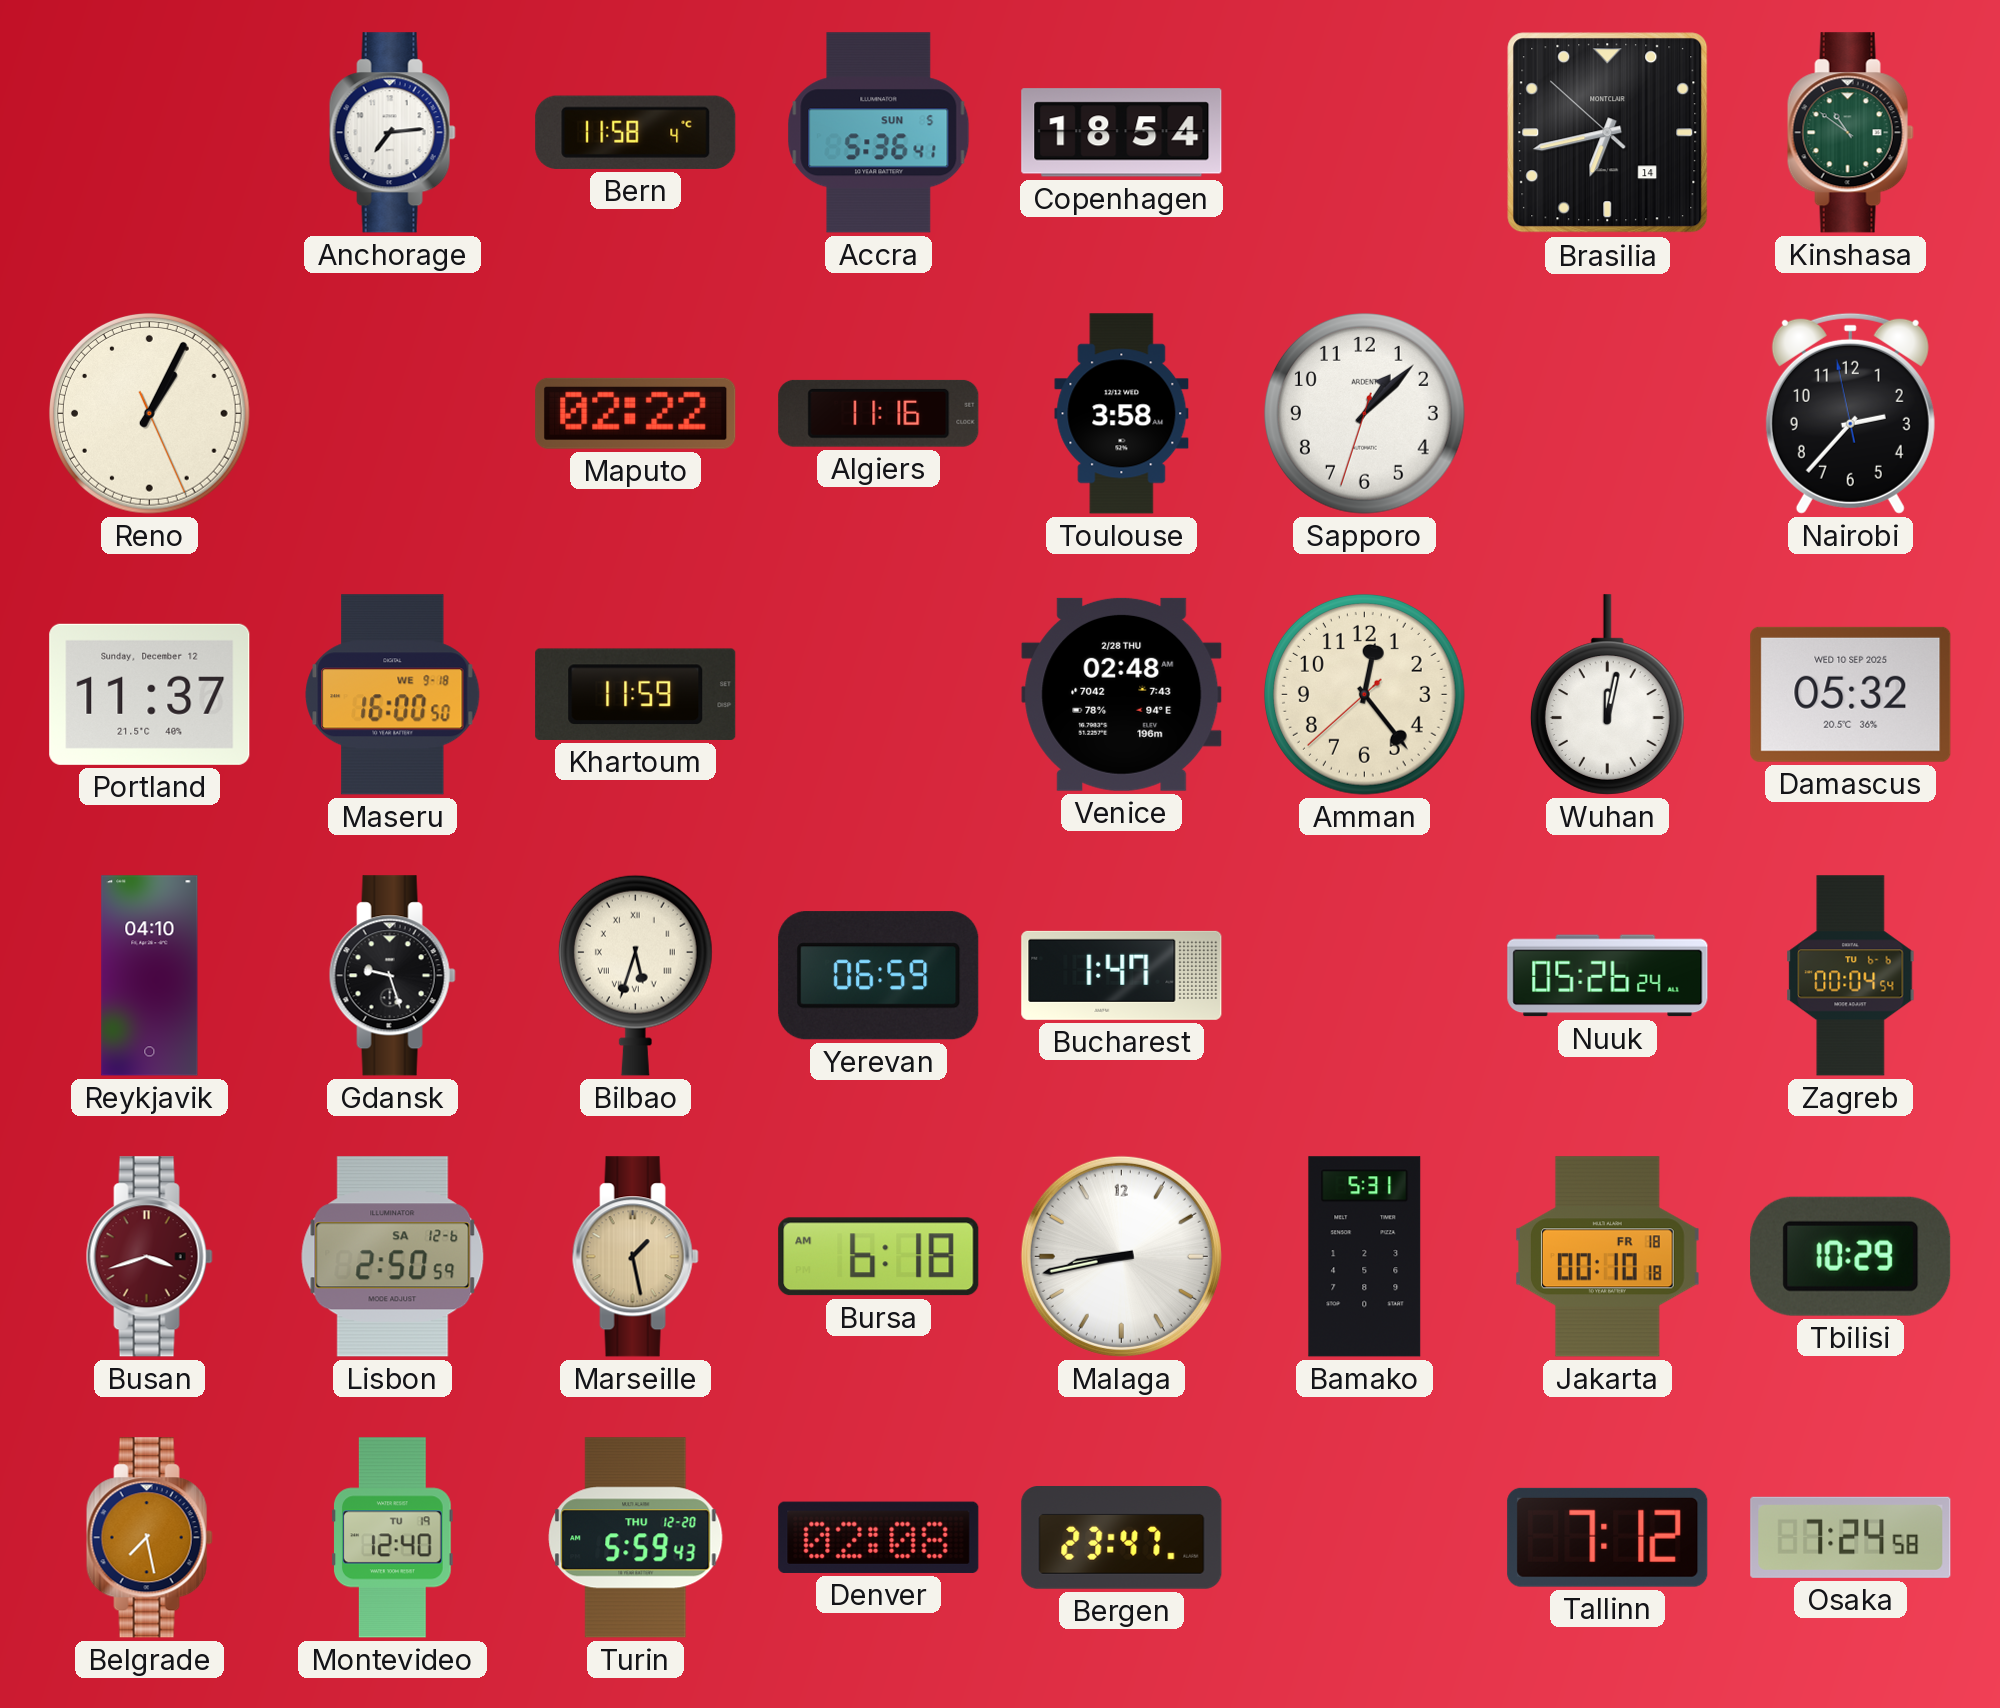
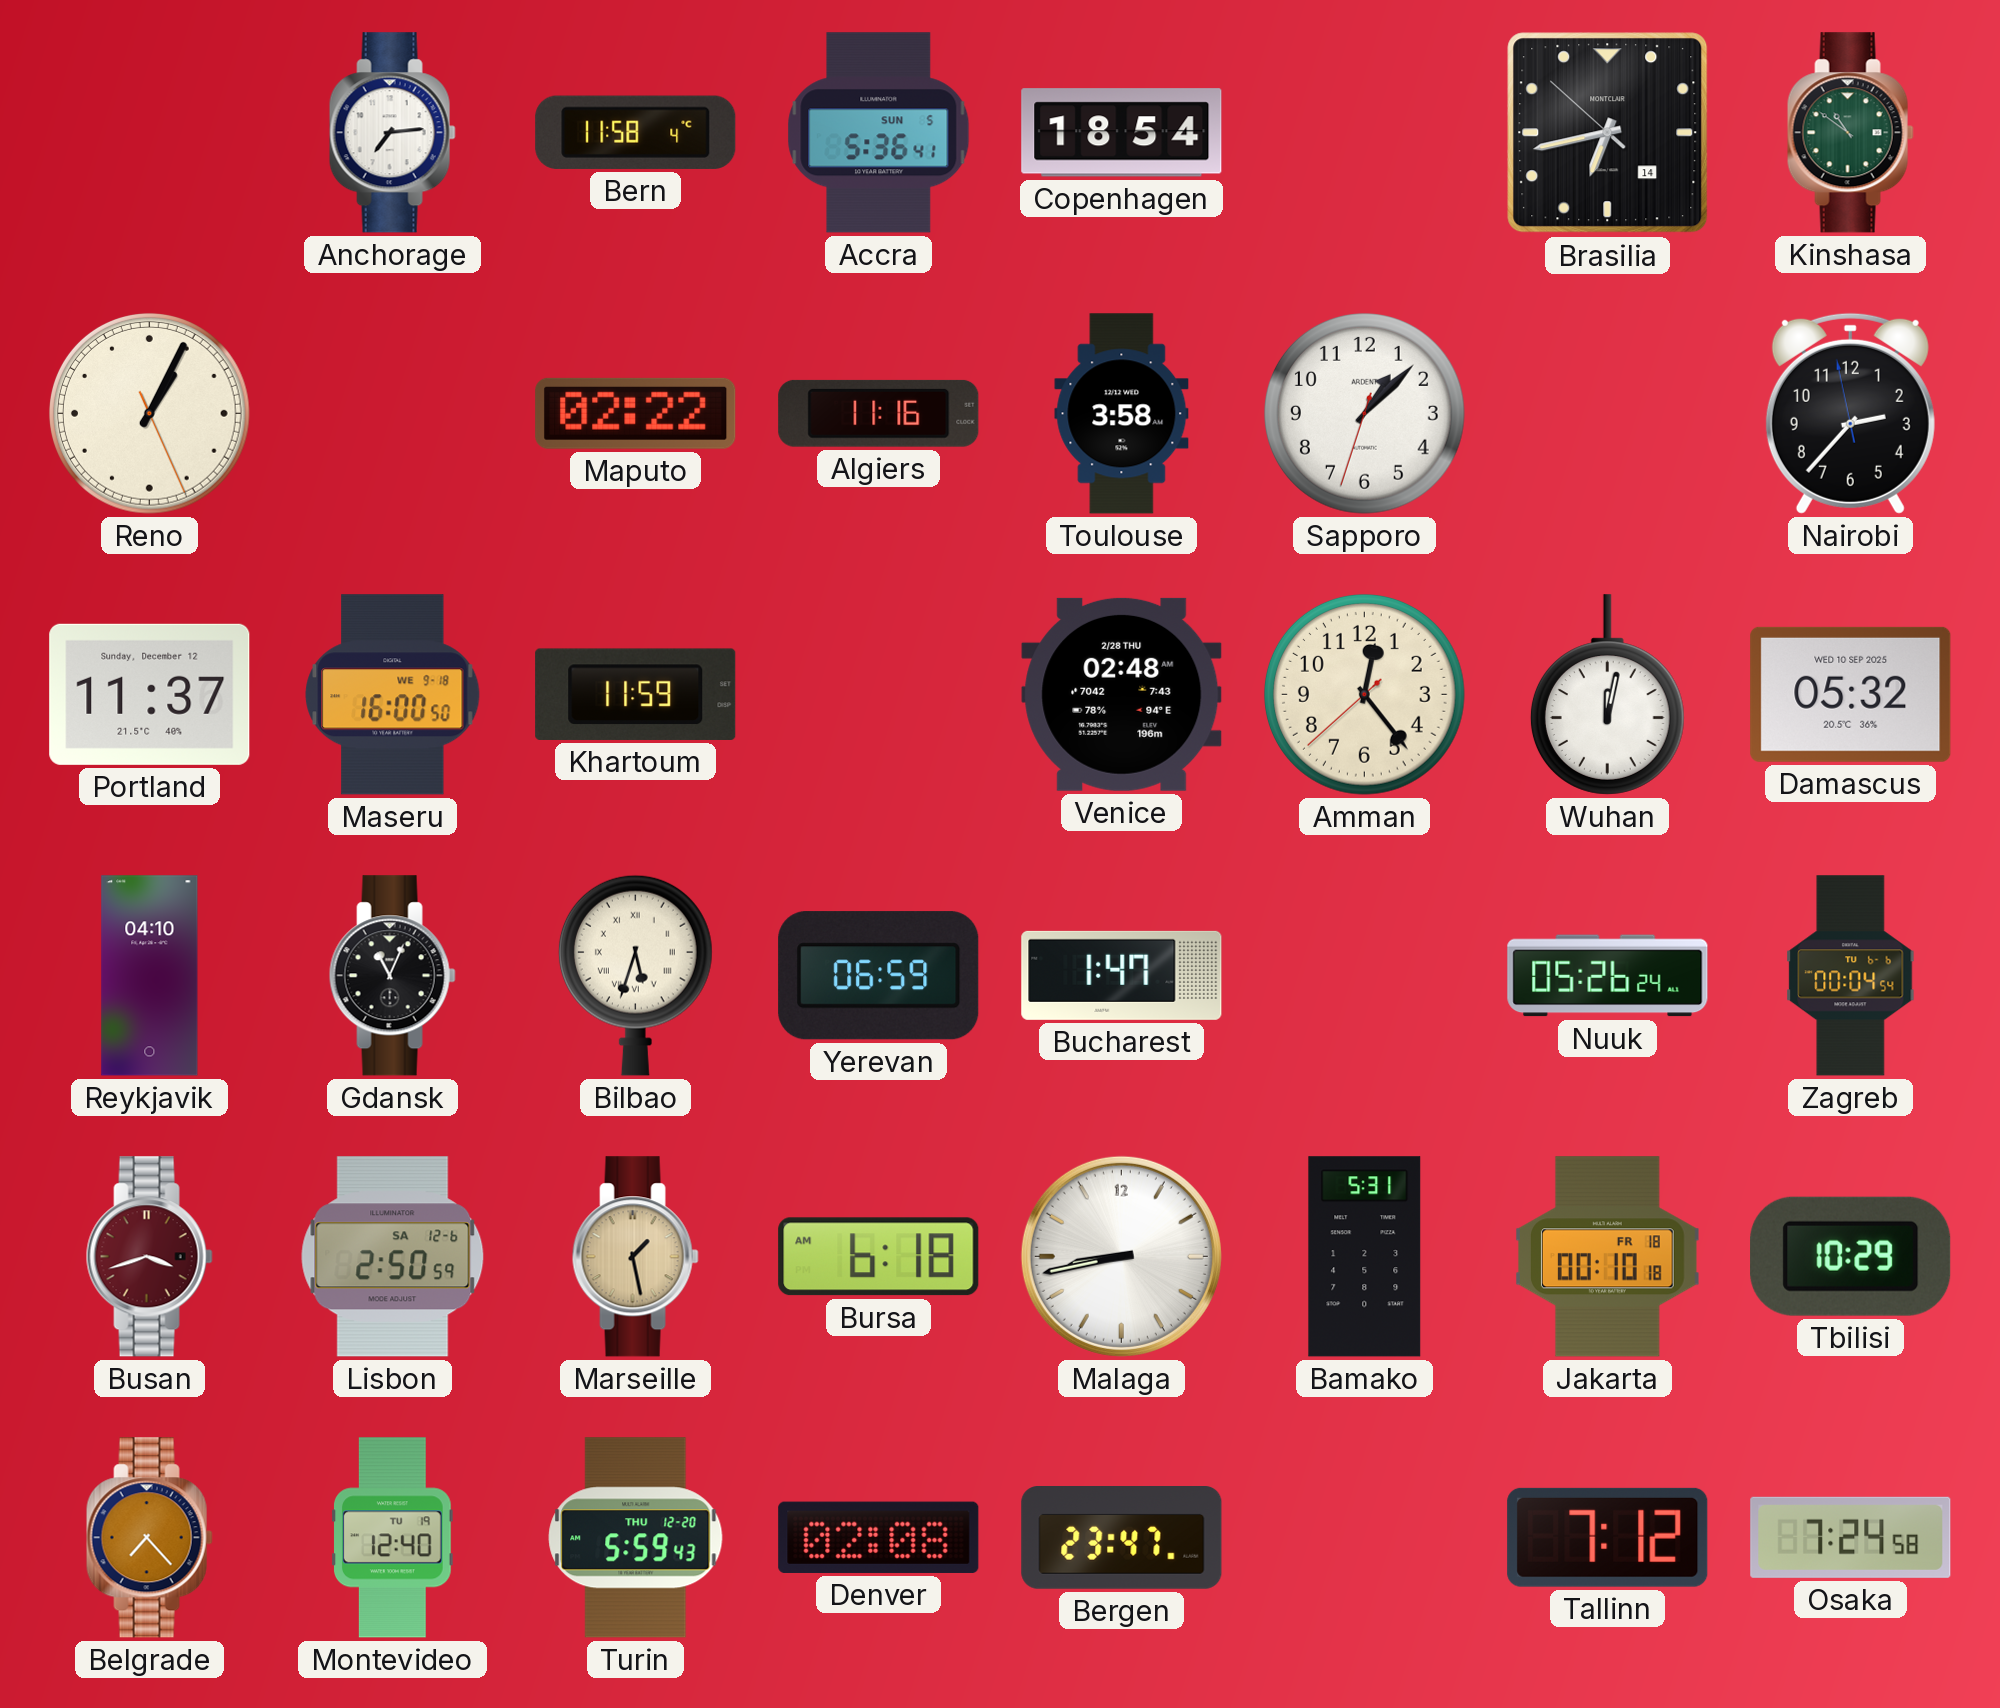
Gdansk: 9:27 -> 11:04 (392, 976)
Belgrade: 7:28 -> 7:23 (149, 1538)
